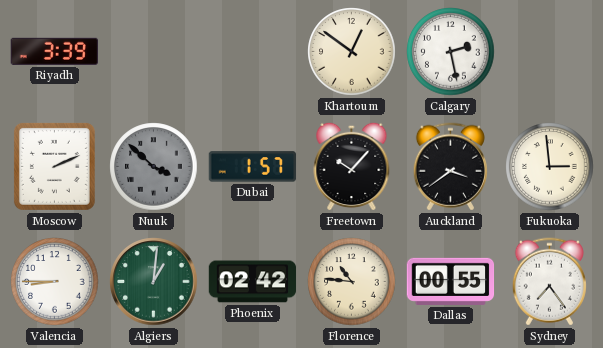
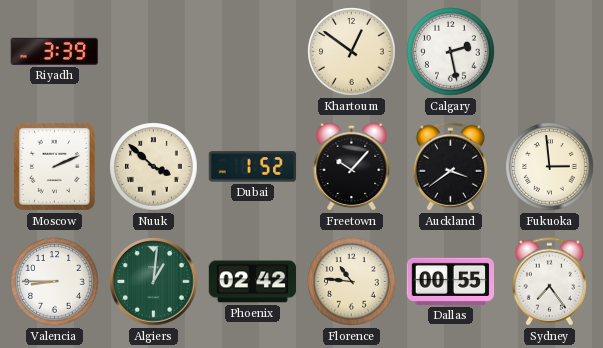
Nuuk dial: grey -> cream (154, 167)
Dubai: 1:57 -> 1:52 (253, 167)
